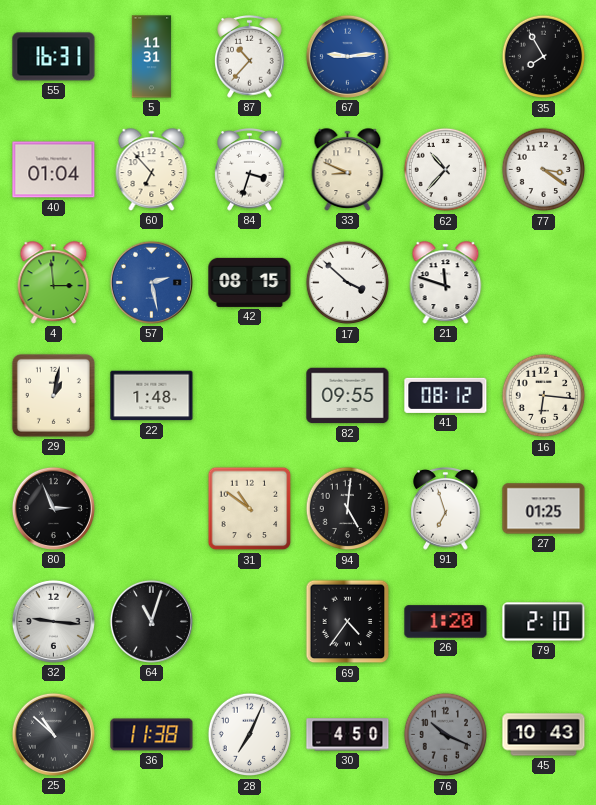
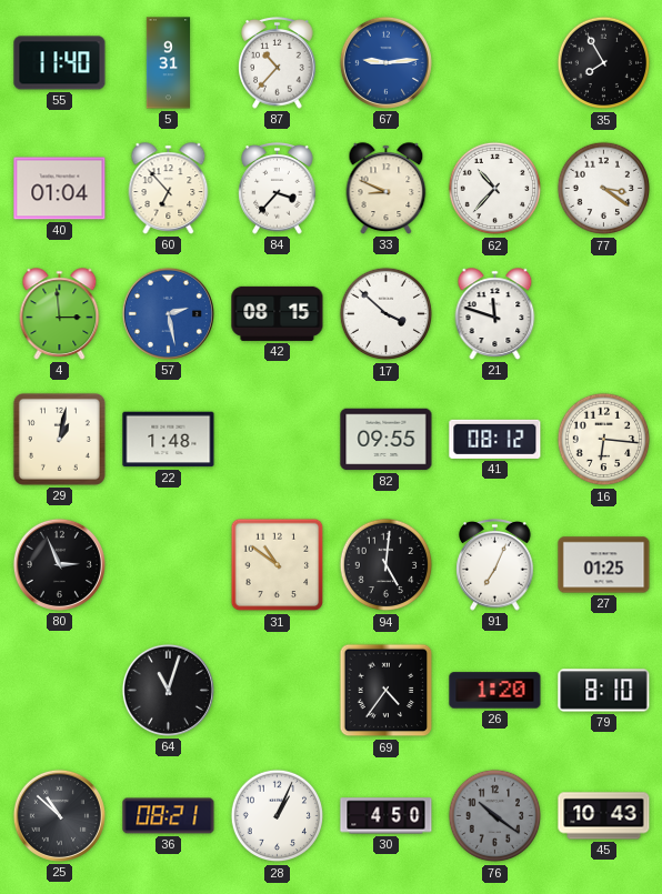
55: 16:31 -> 11:40 (60, 63)
5: 11:31 -> 9:31 (169, 63)
84: 3:33 -> 3:37 (278, 189)
91: 6:57 -> 7:04 (495, 565)
32: 9:16 -> none (53, 621)
79: 2:10 -> 8:10 (604, 691)
36: 11:38 -> 08:21 (169, 816)
28: 7:04 -> 1:04 (278, 816)
76: 10:19 -> 10:21 (495, 816)
